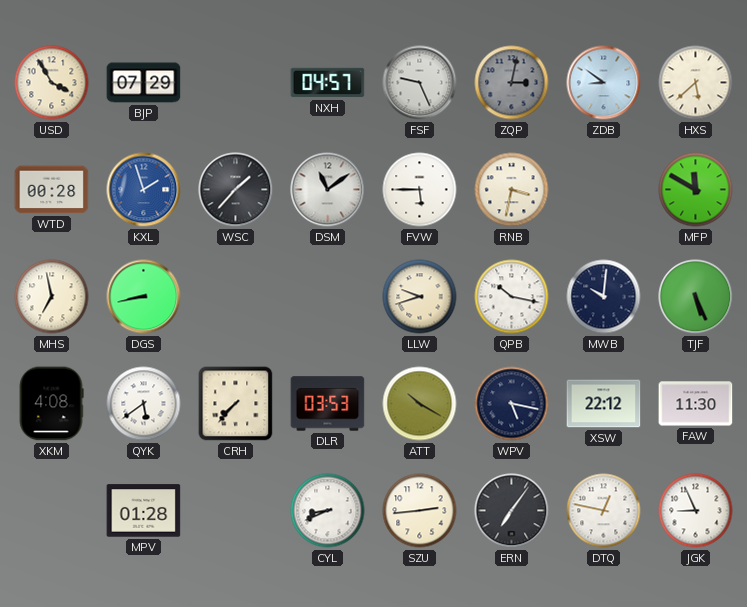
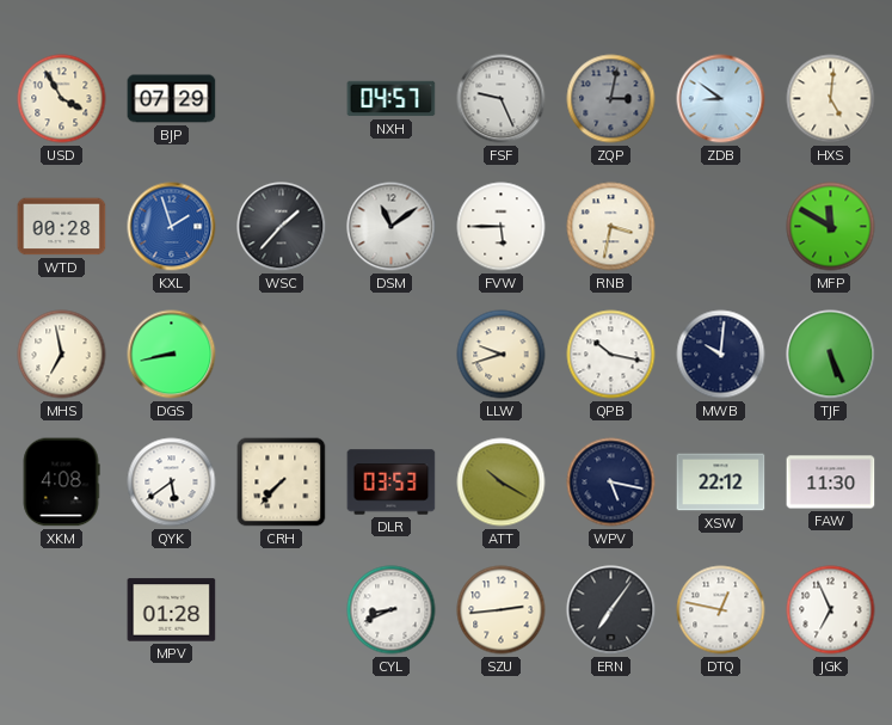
HXS: 5:38 -> 5:01 (831, 99)
JGK: 8:56 -> 6:56 (831, 610)
